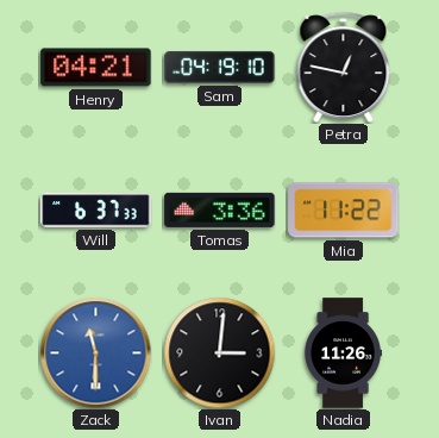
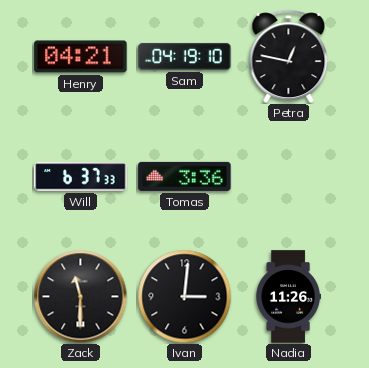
Mia: 11:22 -> none (344, 211)
Zack dial: blue -> black (80, 296)
